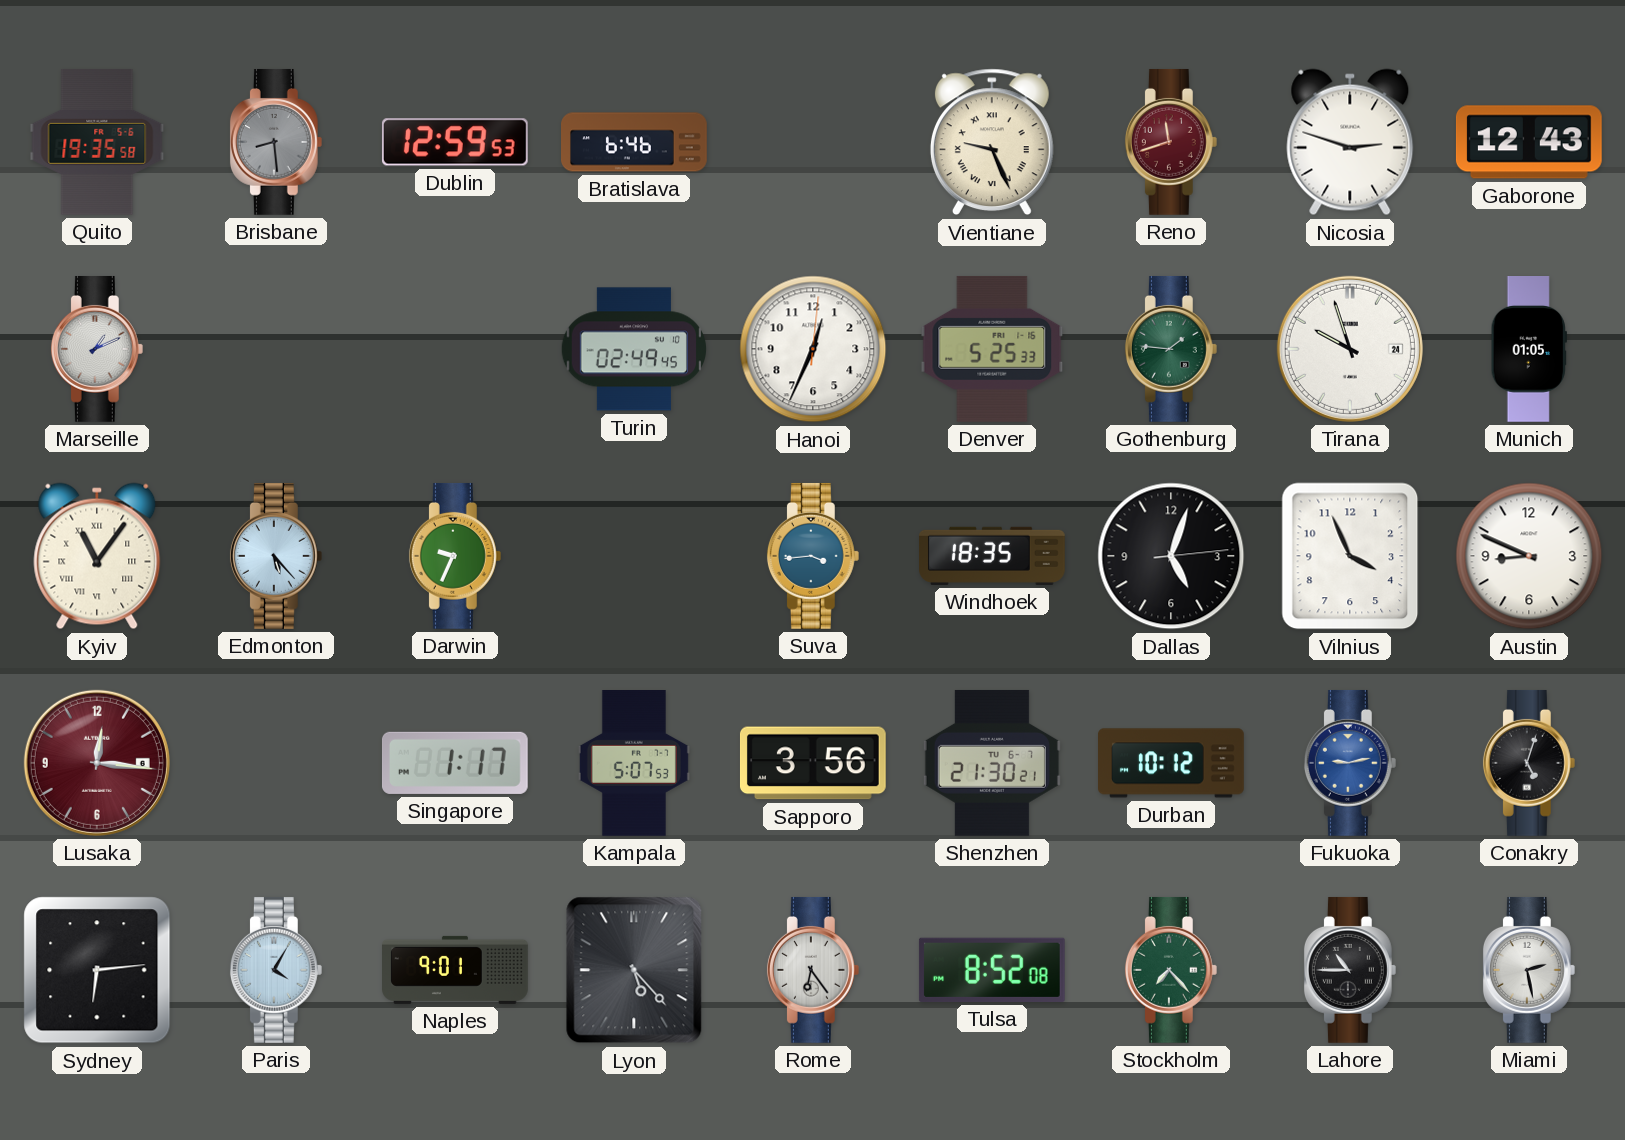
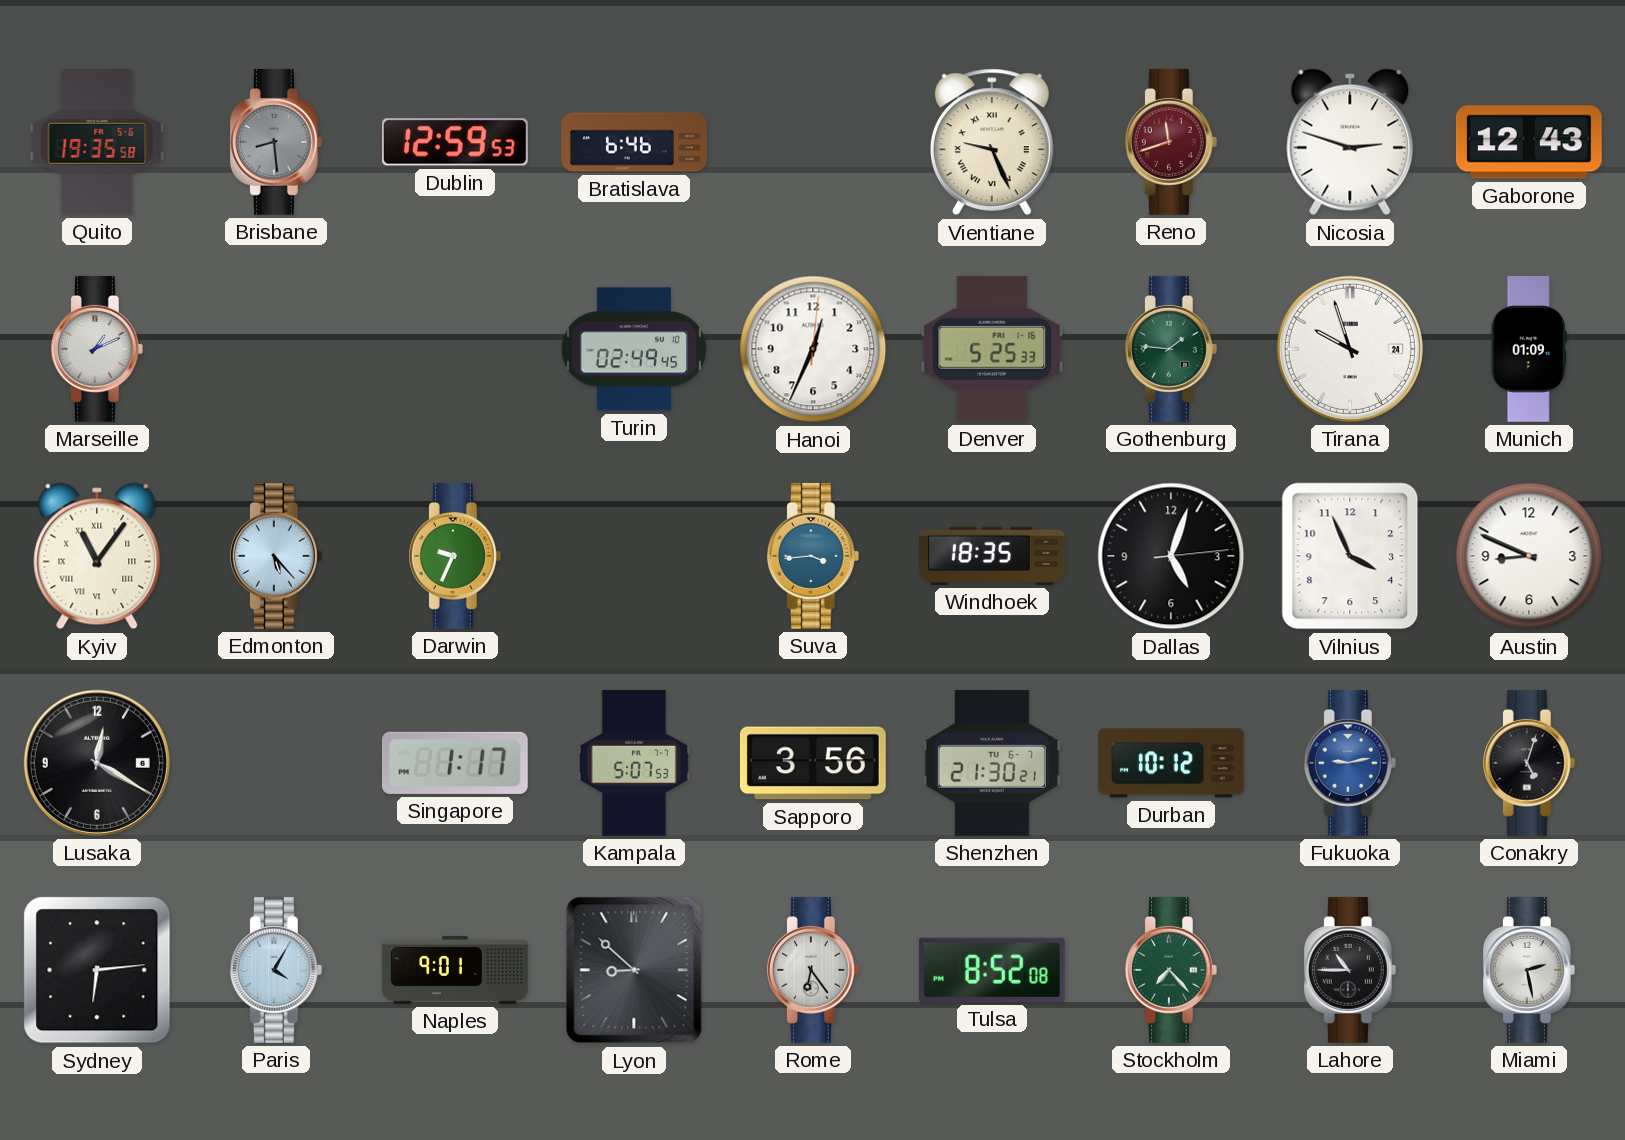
Munich: 01:05 -> 01:09 (1529, 350)
Lusaka: 12:16 -> 12:20 (97, 763)
Lusaka dial: burgundy -> black (97, 763)
Lyon: 5:23 -> 8:52 (634, 970)
